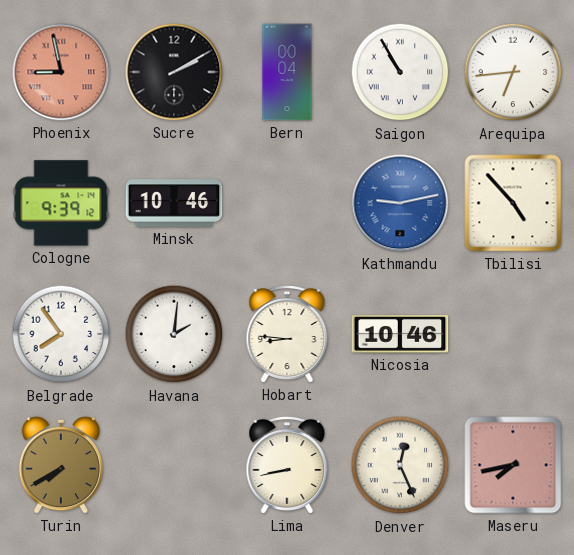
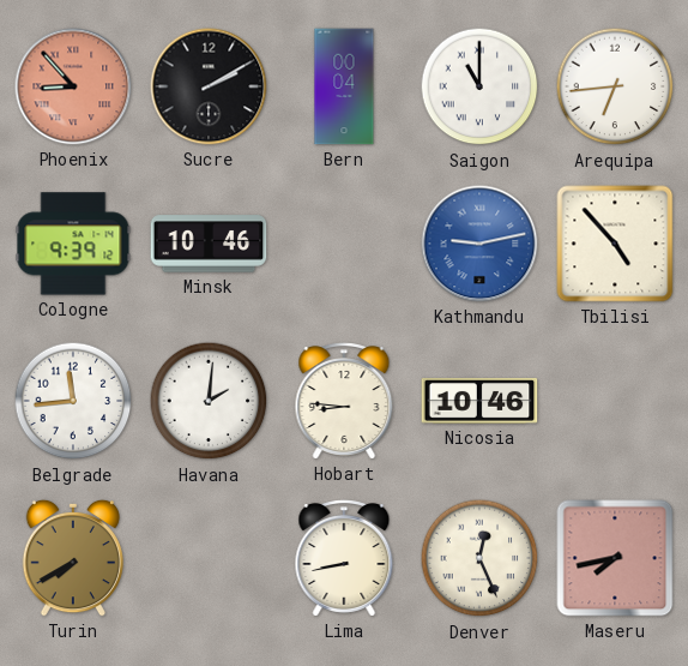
Phoenix: 8:58 -> 8:53 (73, 86)
Saigon: 10:55 -> 11:00 (479, 86)
Belgrade: 7:54 -> 11:44 (73, 401)
